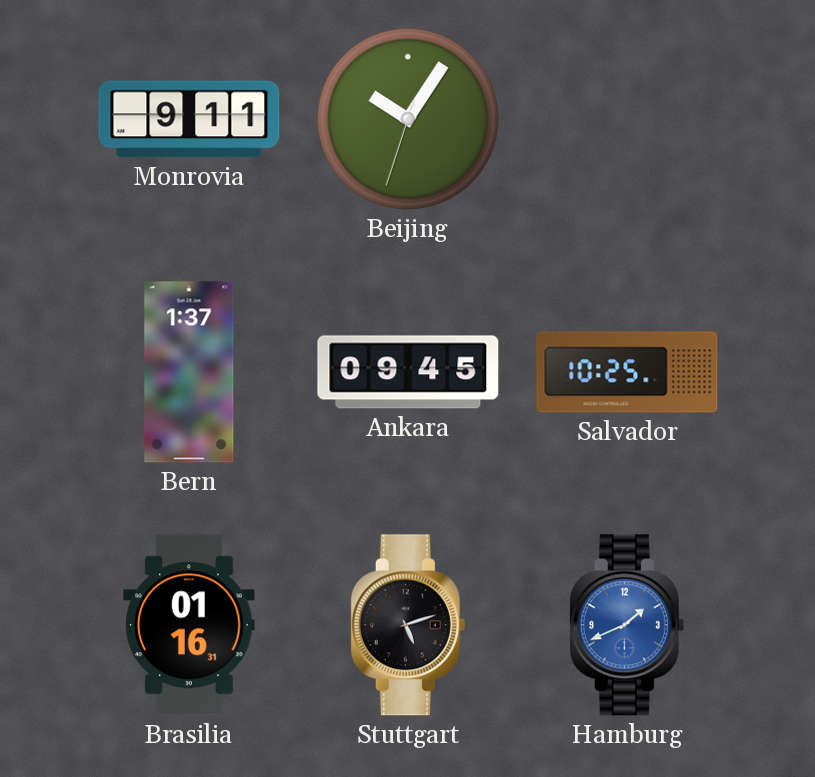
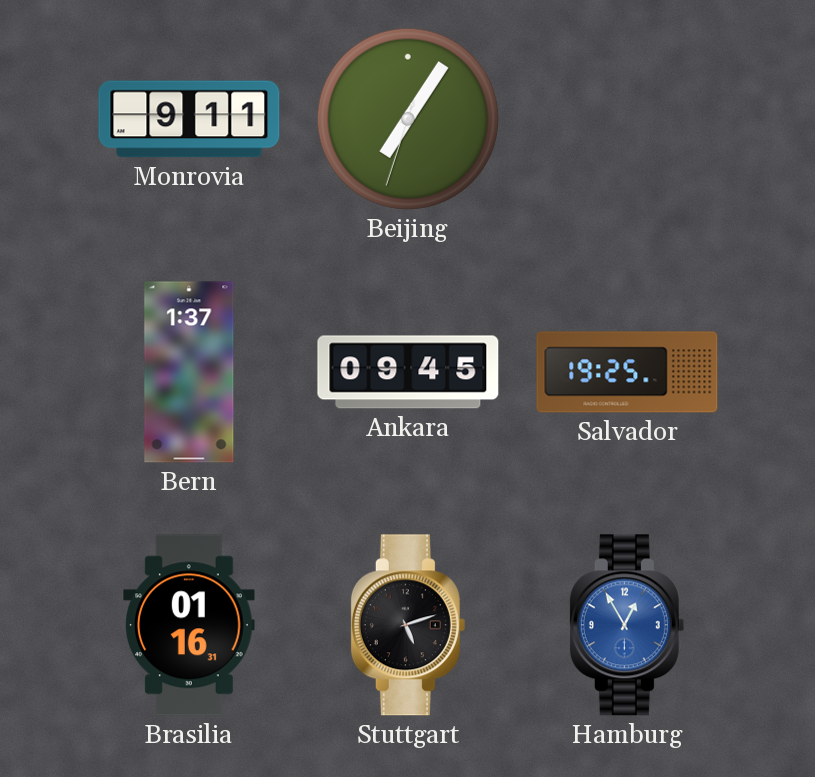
Beijing: 10:05 -> 7:05 (408, 119)
Salvador: 10:25 -> 19:25 (627, 372)
Hamburg: 1:41 -> 12:55 (627, 625)
